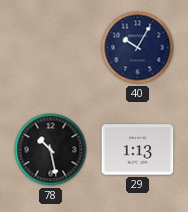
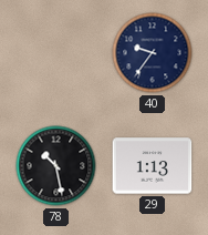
40: 10:05 -> 9:36 (153, 53)
